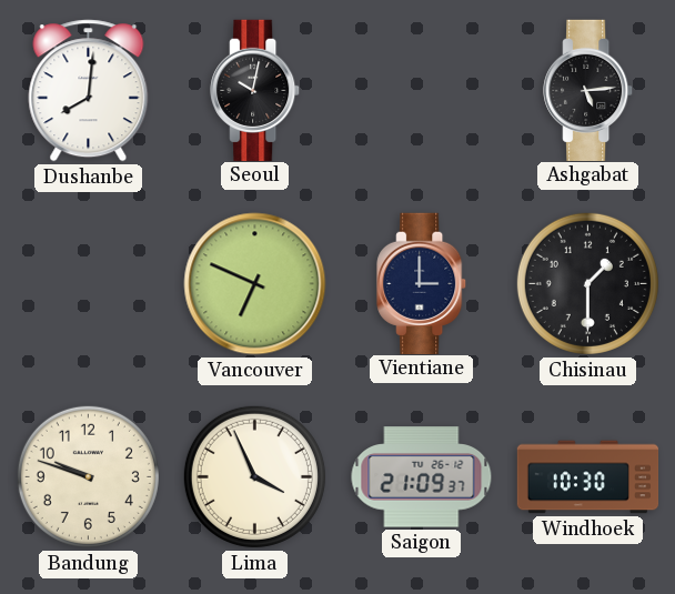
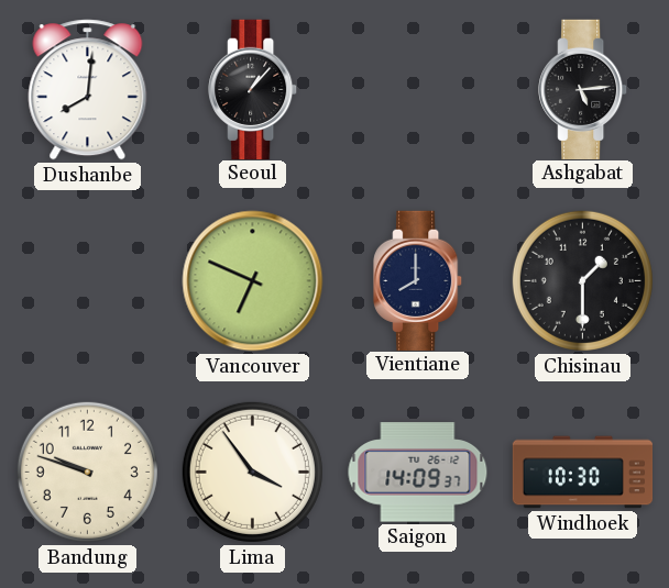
Seoul: 10:02 -> 1:07 (253, 89)
Vientiane: 3:00 -> 8:00 (418, 280)
Lima: 3:56 -> 3:54 (252, 471)
Saigon: 21:09 -> 14:09 (418, 473)
